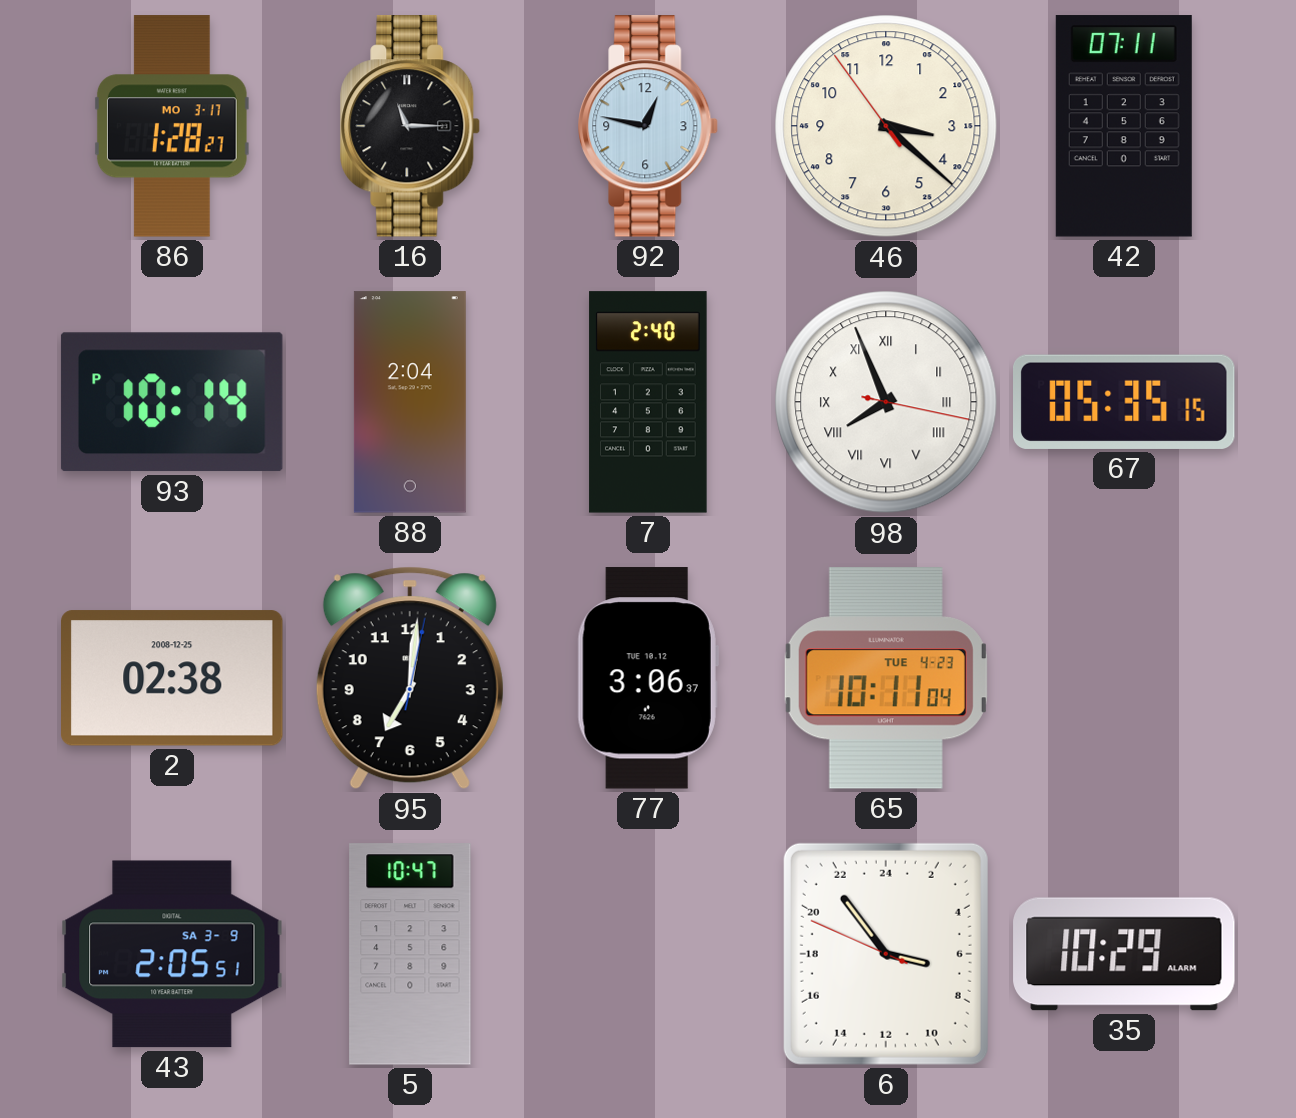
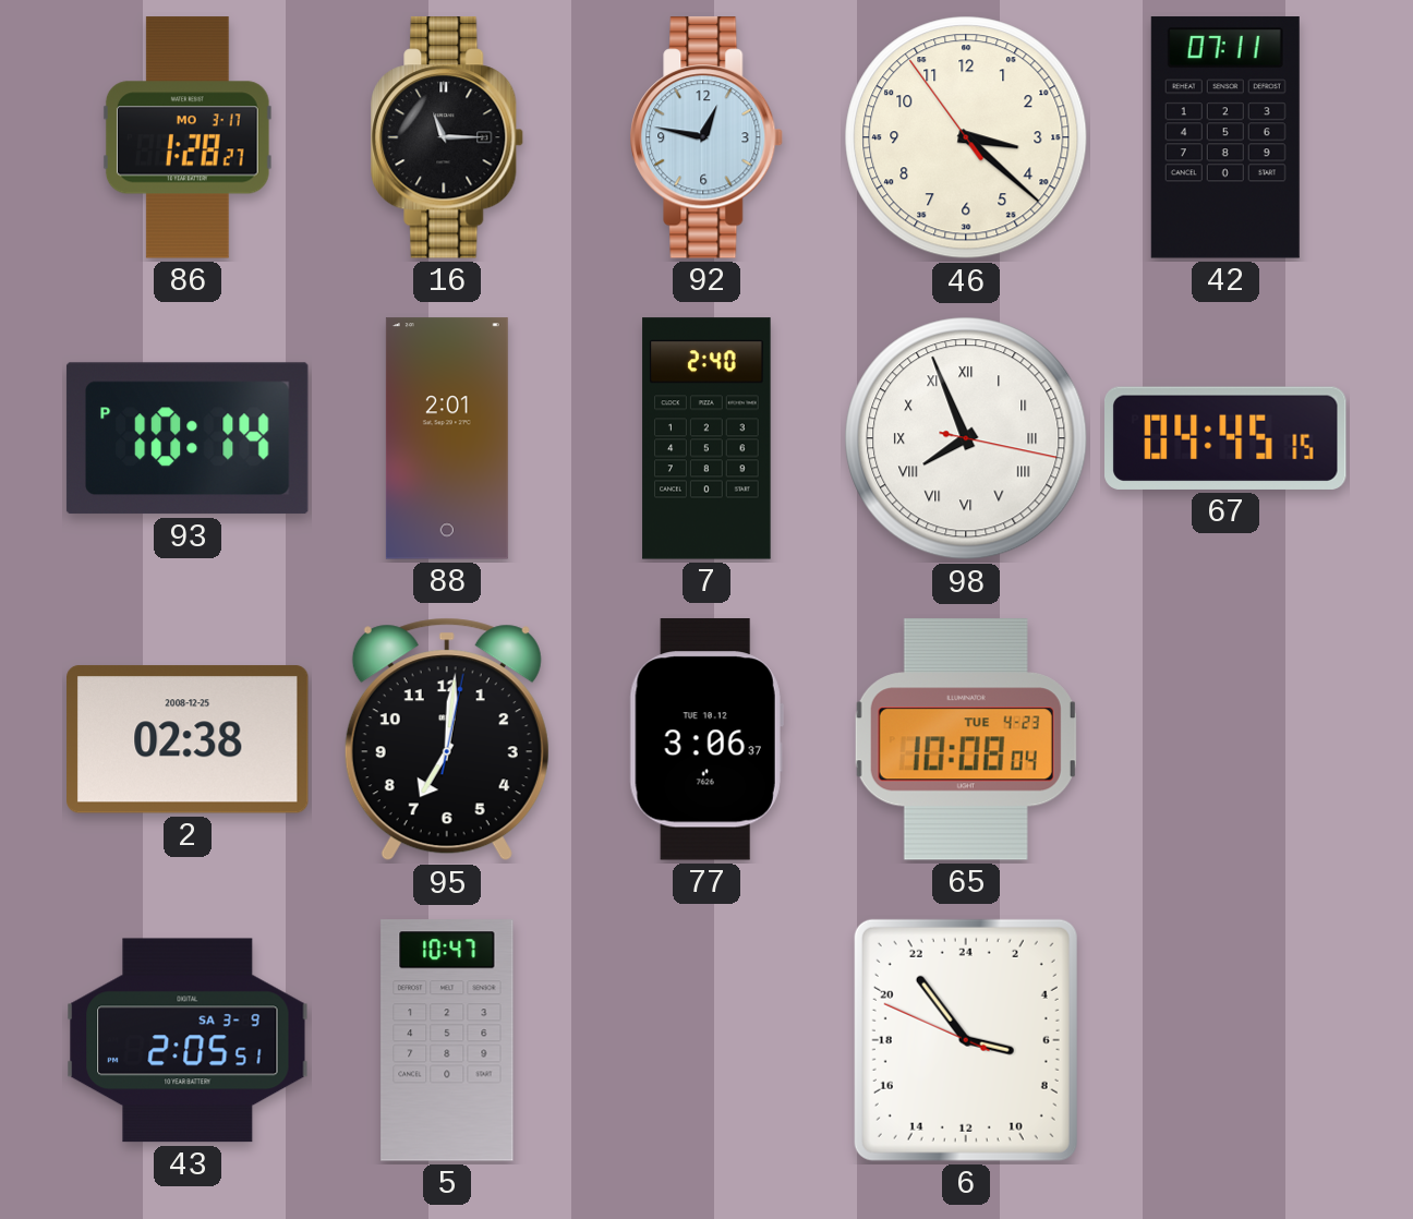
88: 2:04 -> 2:01 (447, 438)
67: 05:35 -> 04:45 (1227, 438)
65: 10:11 -> 10:08 (966, 739)
35: 10:29 -> none (1124, 954)
